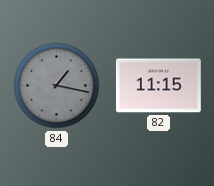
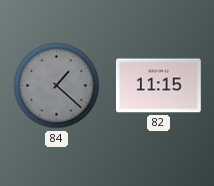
84: 1:17 -> 1:22 (57, 86)
